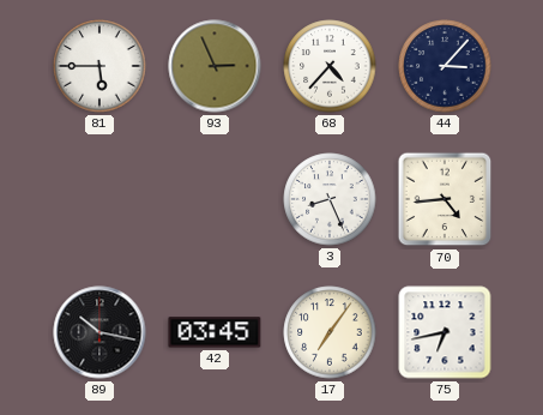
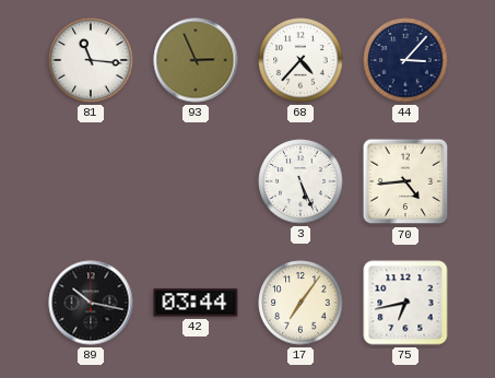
81: 5:45 -> 11:16 (91, 60)
3: 8:26 -> 5:26 (300, 181)
42: 03:45 -> 03:44 (196, 303)
